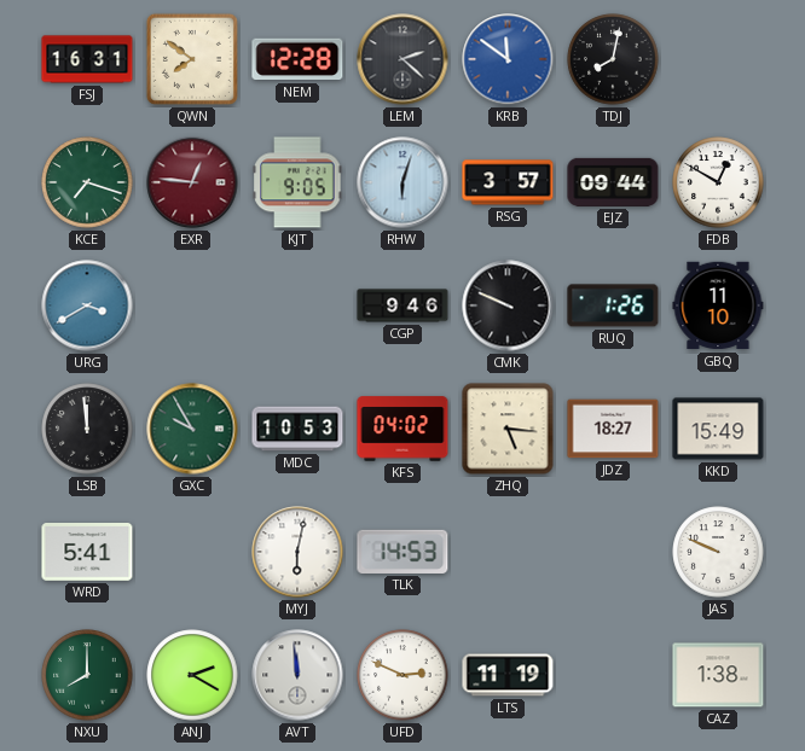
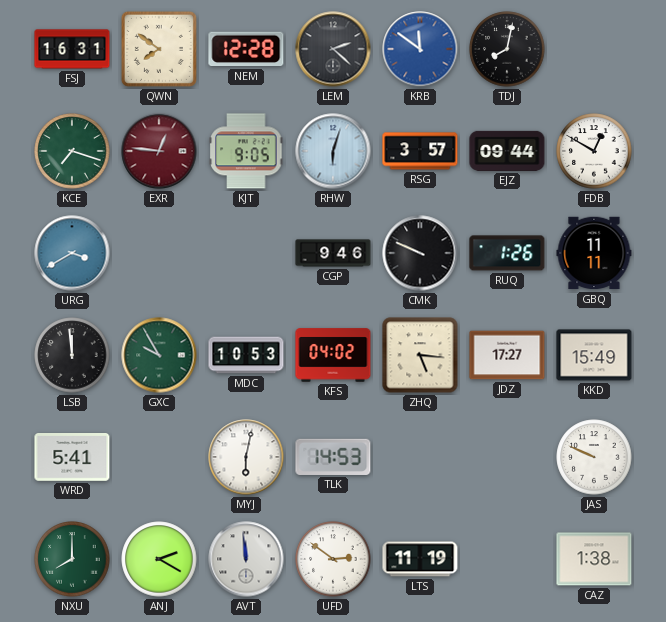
GBQ: 11:10 -> 11:11 (594, 253)
JDZ: 18:27 -> 17:27 (507, 355)
UFD: 2:49 -> 2:51 (333, 559)
